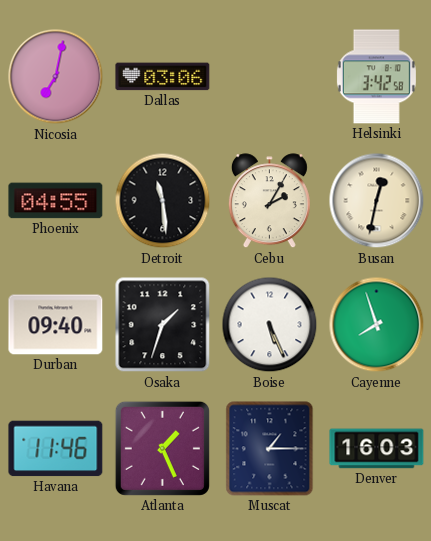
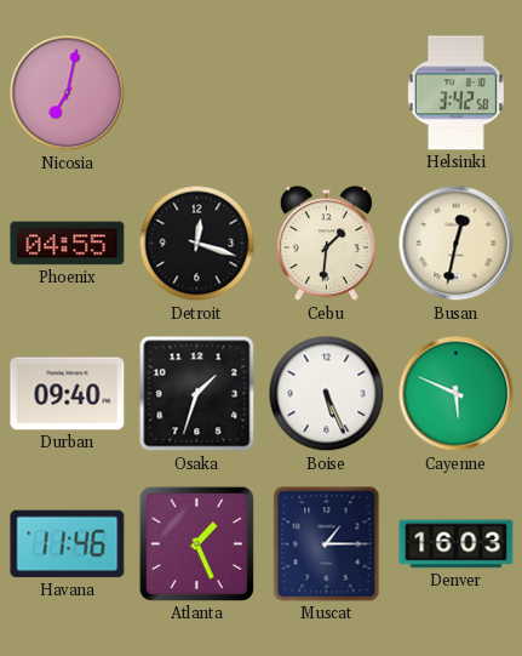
Dallas: 03:06 -> none (163, 77)
Detroit: 11:29 -> 12:18 (197, 244)
Cebu: 2:05 -> 1:31 (326, 244)
Cayenne: 7:57 -> 5:49 (457, 394)
